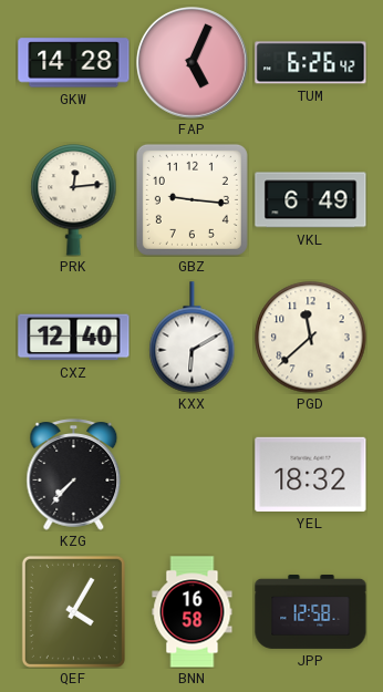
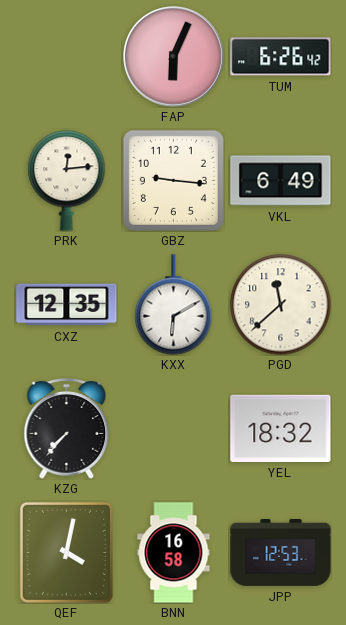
GKW: 14:28 -> none (74, 63)
FAP: 5:04 -> 6:04 (174, 57)
CXZ: 12:40 -> 12:35 (67, 305)
QEF: 4:05 -> 4:02 (66, 552)
JPP: 12:58 -> 12:53 (281, 553)
